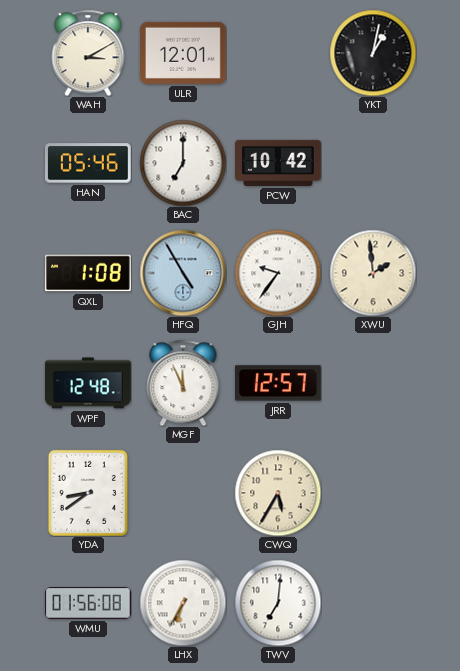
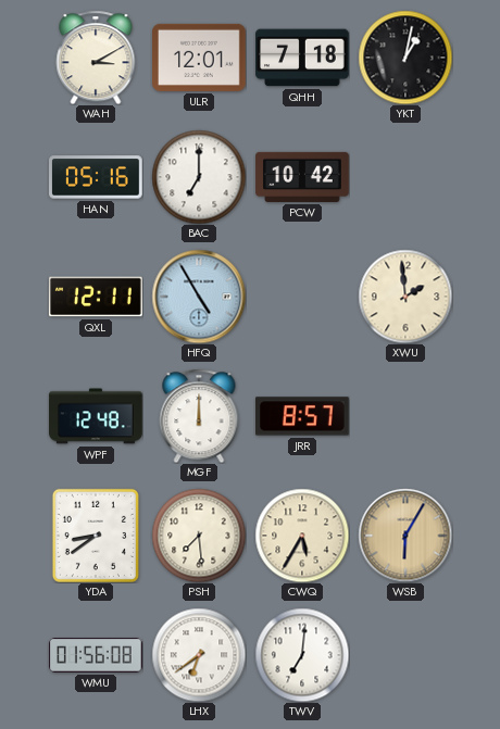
QHH: none -> 7:18 (302, 58)
HAN: 05:46 -> 05:16 (97, 177)
QXL: 1:08 -> 12:11 (97, 297)
GJH: 9:36 -> none (278, 273)
MGF: 11:56 -> 12:00 (199, 416)
JRR: 12:57 -> 8:57 (303, 416)
PSH: none -> 7:29 (199, 536)
WSB: none -> 6:05 (405, 536)
LHX: 6:35 -> 6:39 (199, 655)
